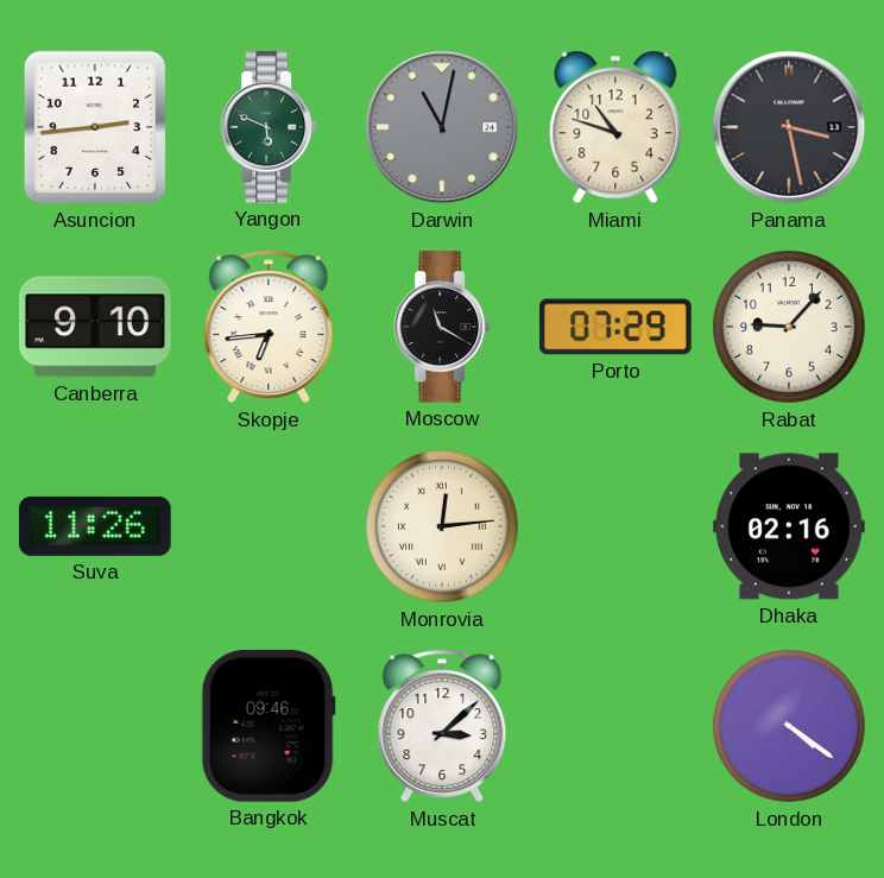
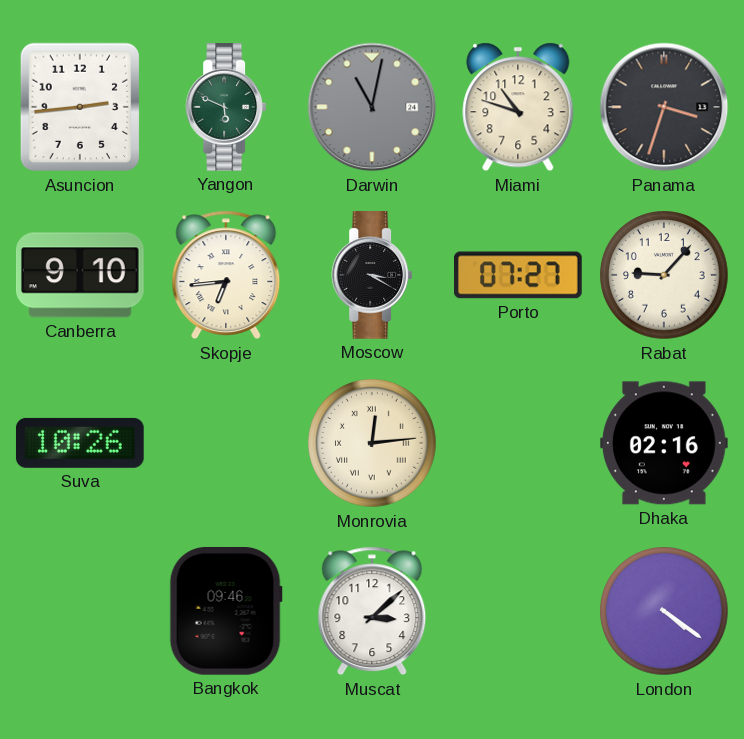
Panama: 3:28 -> 3:33 (664, 107)
Moscow: 11:20 -> 3:20 (372, 275)
Porto: 07:29 -> 07:27 (519, 275)
Suva: 11:26 -> 10:26 (80, 443)
